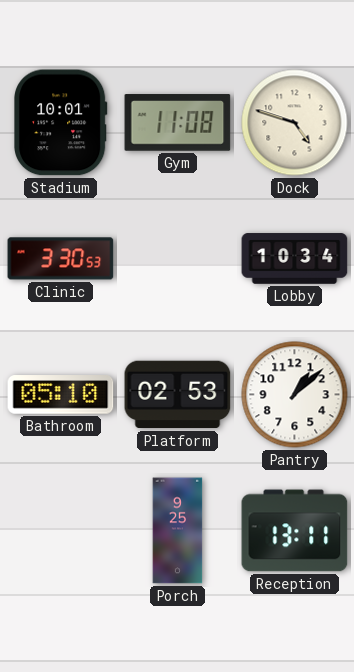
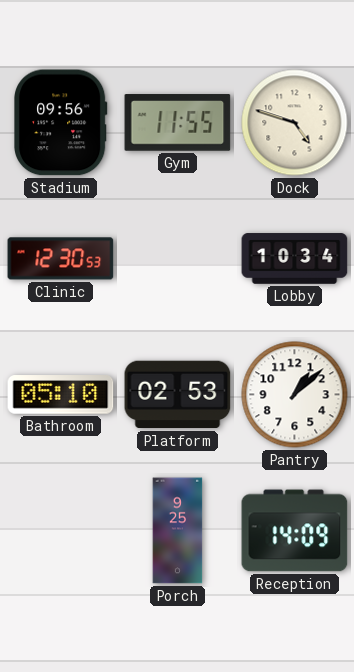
Stadium: 10:01 -> 09:56 (61, 123)
Gym: 11:08 -> 11:55 (178, 123)
Clinic: 3:30 -> 12:30 (61, 259)
Reception: 13:11 -> 14:09 (295, 531)
